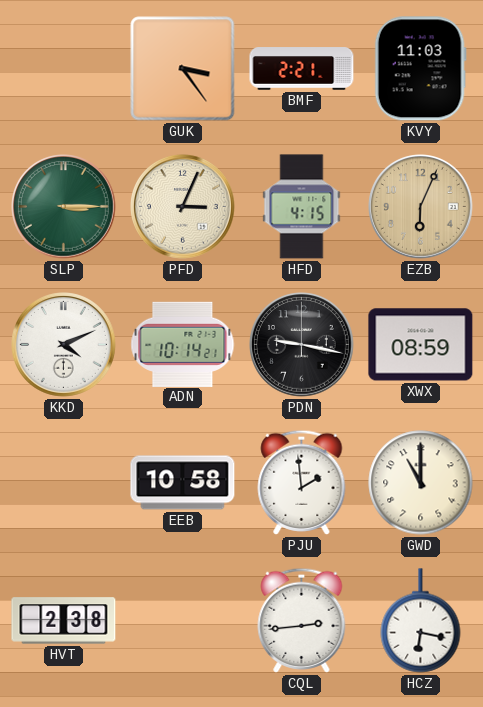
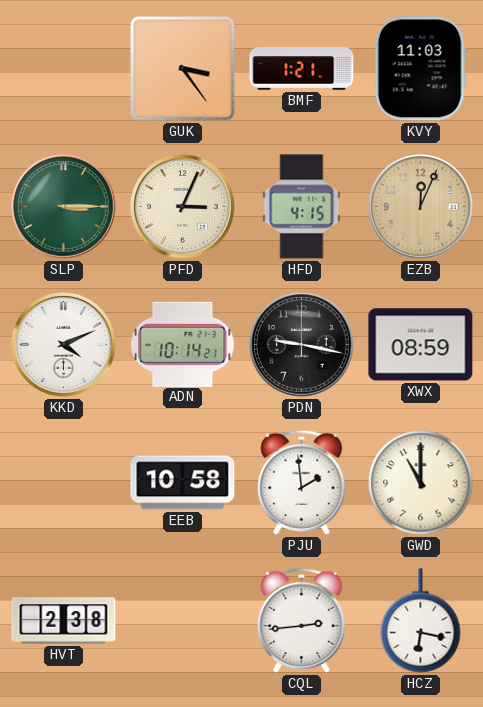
BMF: 2:21 -> 1:21 (302, 69)
EZB: 6:04 -> 12:04 (421, 207)
